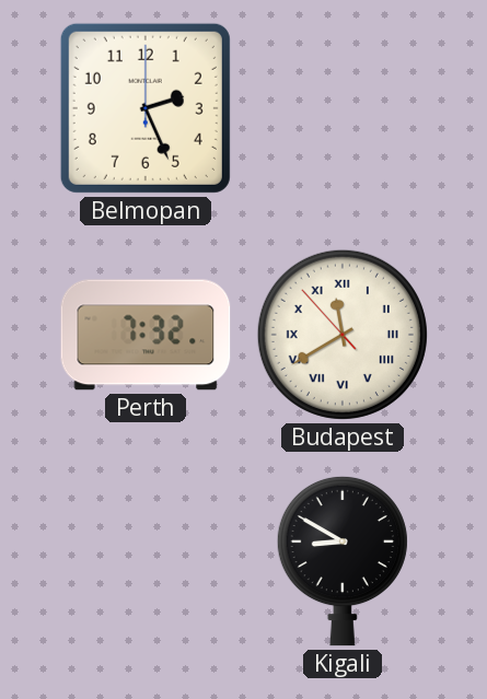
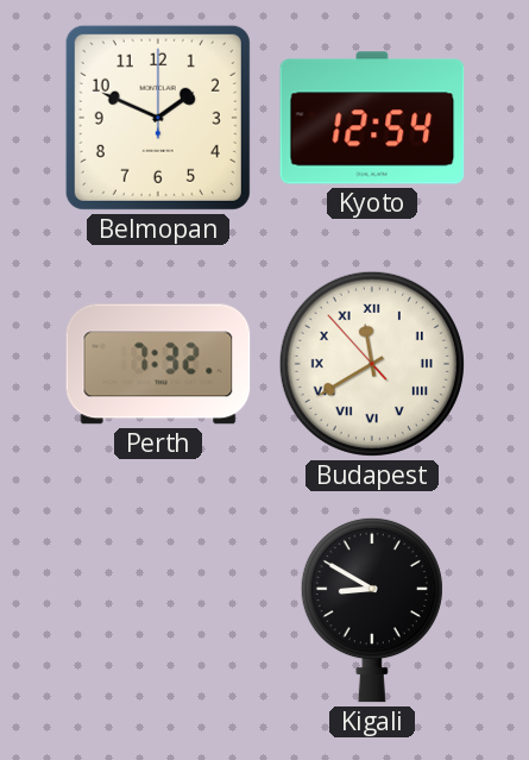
Belmopan: 2:26 -> 1:49 (158, 118)
Kyoto: none -> 12:54 (372, 118)
